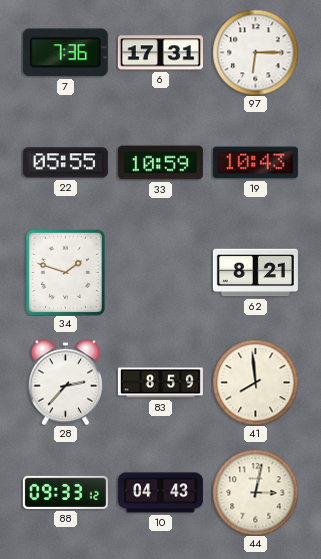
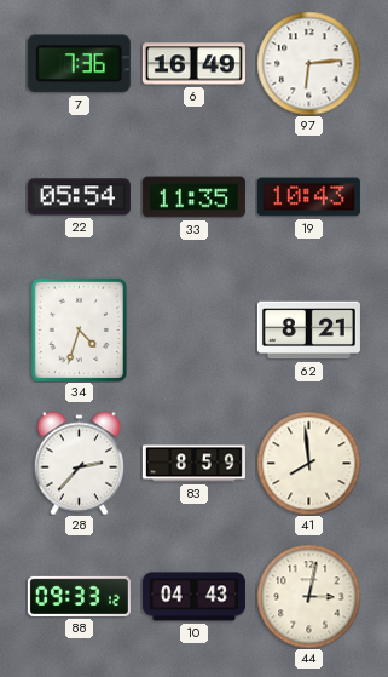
6: 17:31 -> 16:49 (193, 64)
97: 6:15 -> 6:14 (308, 63)
22: 05:55 -> 05:54 (79, 197)
33: 10:59 -> 11:35 (193, 197)
34: 1:48 -> 4:33 (79, 329)
